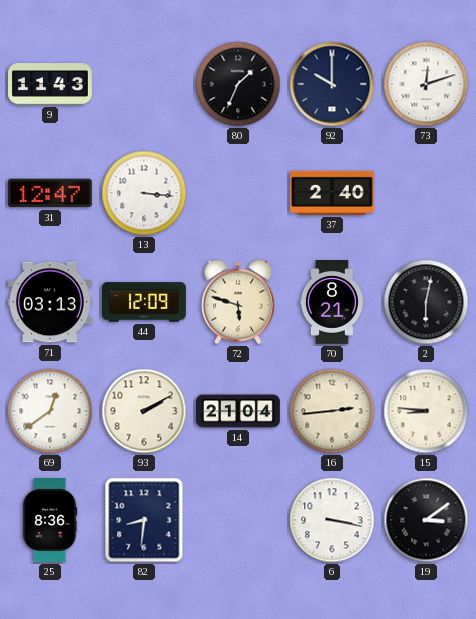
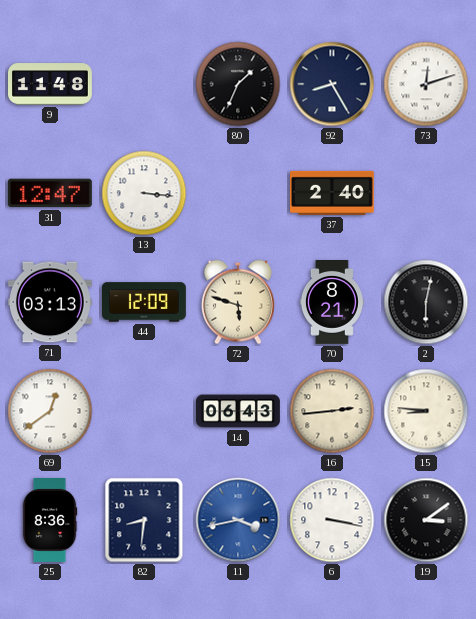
9: 11:43 -> 11:48 (51, 84)
92: 10:00 -> 8:25 (332, 84)
93: 2:10 -> none (144, 411)
14: 21:04 -> 06:43 (239, 411)
11: none -> 3:43 (238, 520)
